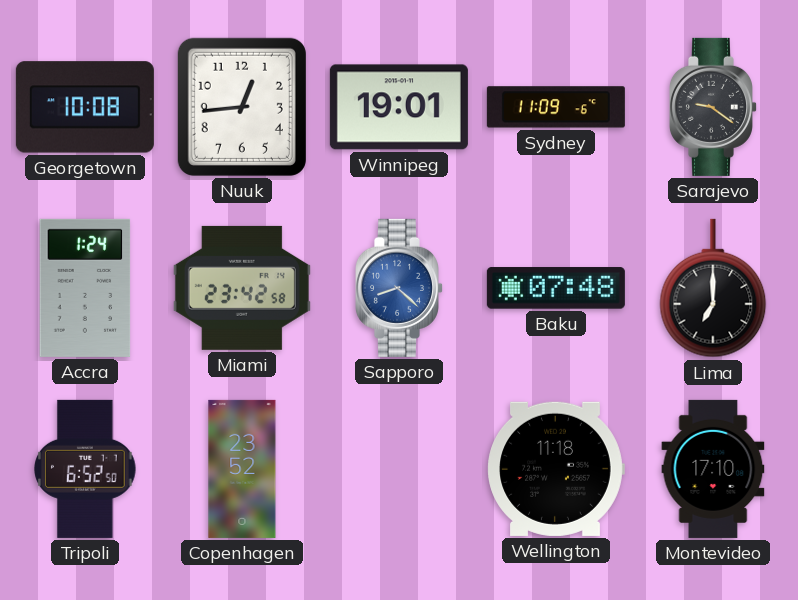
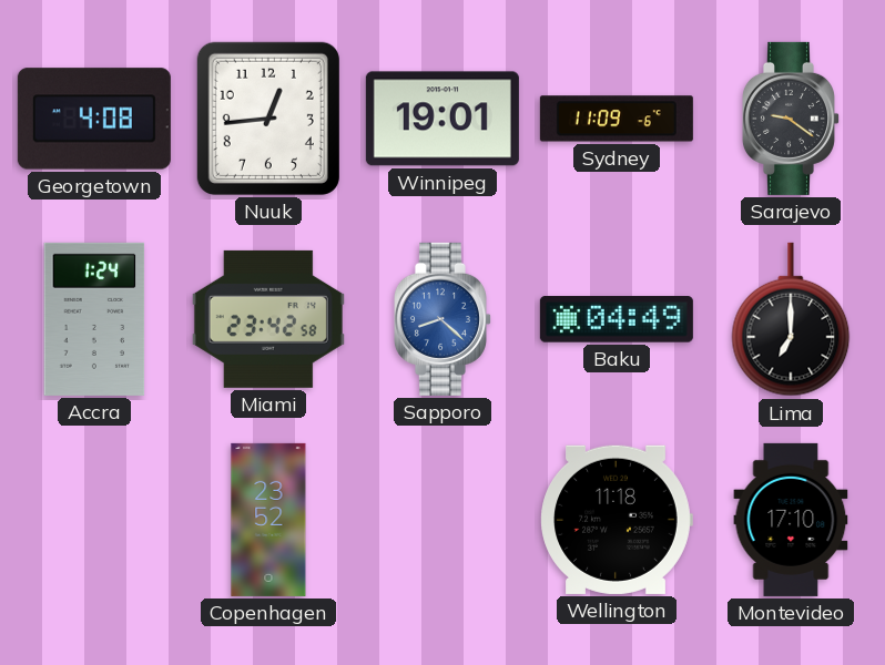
Georgetown: 10:08 -> 4:08 (94, 119)
Baku: 07:48 -> 04:49 (617, 319)
Tripoli: 6:52 -> none (85, 469)
